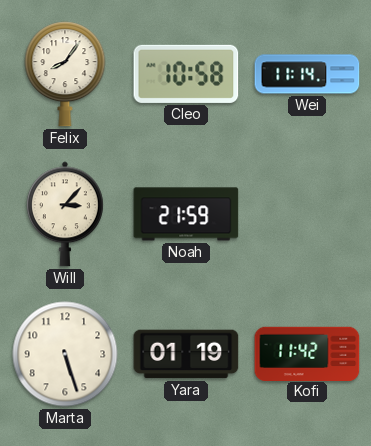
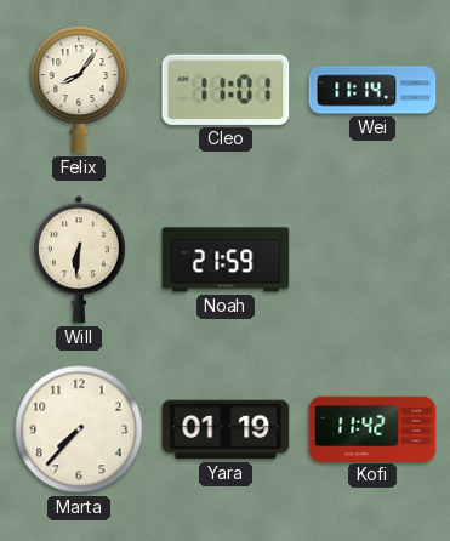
Cleo: 10:58 -> 11:01 (226, 90)
Will: 3:07 -> 6:31 (79, 260)
Marta: 5:27 -> 7:37 (79, 429)
